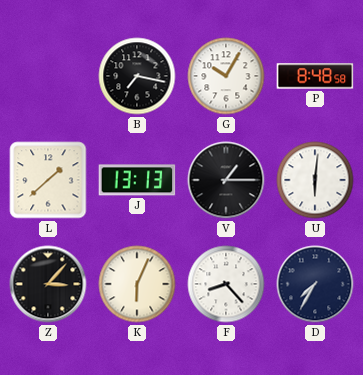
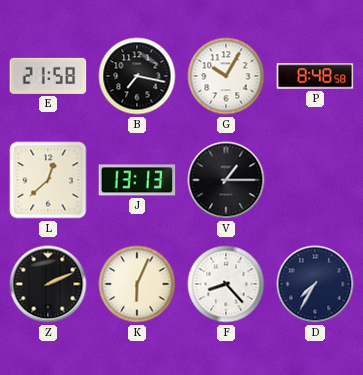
E: none -> 21:58 (48, 76)
L: 1:38 -> 12:38 (48, 180)
U: 6:01 -> none (315, 180)
Z: 3:07 -> 2:11 (48, 284)
